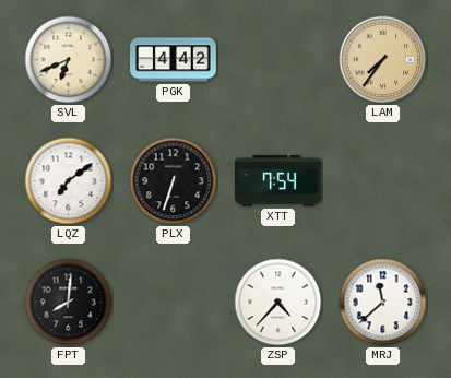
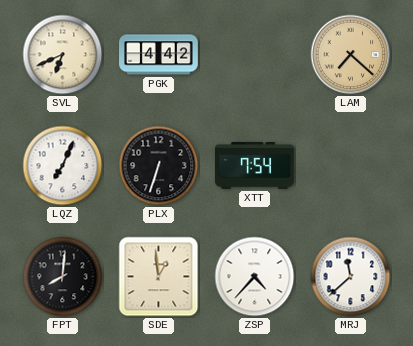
LAM: 7:36 -> 7:22 (351, 55)
LQZ: 7:09 -> 7:04 (63, 166)
SDE: none -> 12:59 (159, 277)
